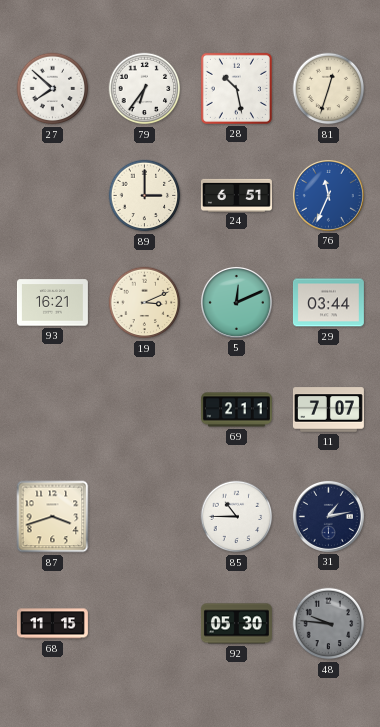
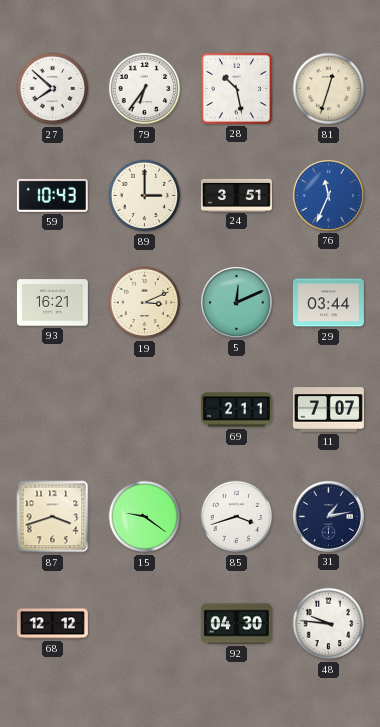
59: none -> 10:43 (52, 195)
24: 6:51 -> 3:51 (236, 195)
15: none -> 9:21 (145, 517)
85: 10:45 -> 3:42 (237, 517)
68: 11:15 -> 12:12 (52, 624)
92: 05:30 -> 04:30 (236, 624)
48 dial: grey -> white (329, 624)
